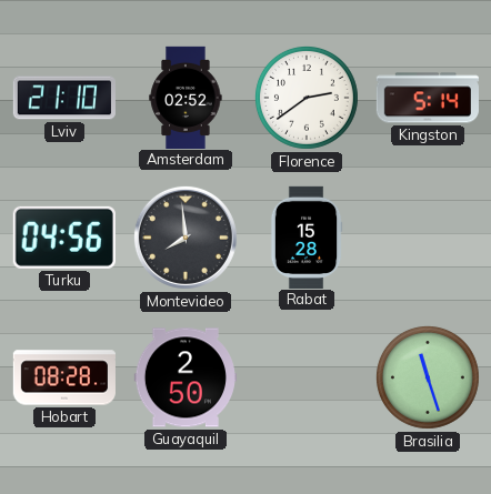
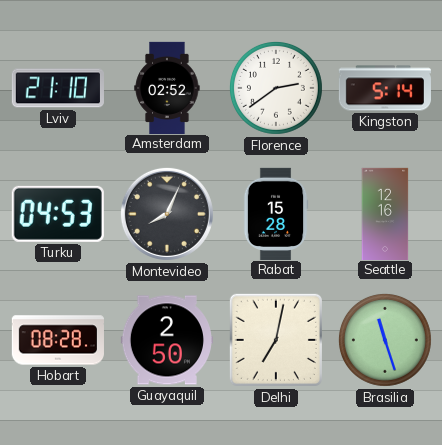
Turku: 04:56 -> 04:53 (58, 214)
Montevideo: 7:59 -> 8:04 (167, 214)
Seattle: none -> 12:16 (385, 213)
Delhi: none -> 7:02 (276, 340)
